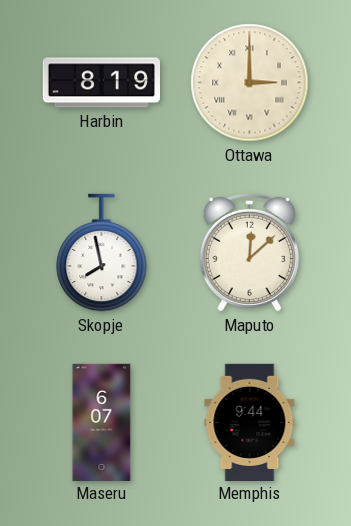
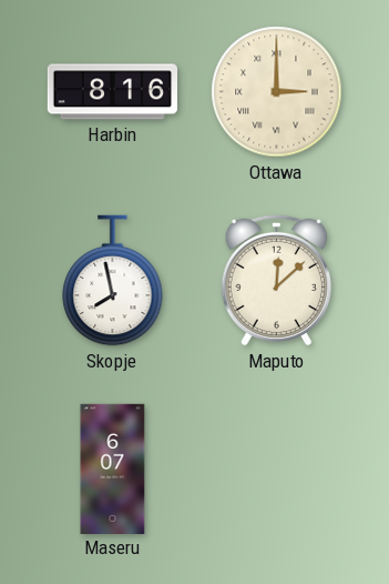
Harbin: 8:19 -> 8:16 (112, 92)
Memphis: 9:44 -> none (250, 422)
